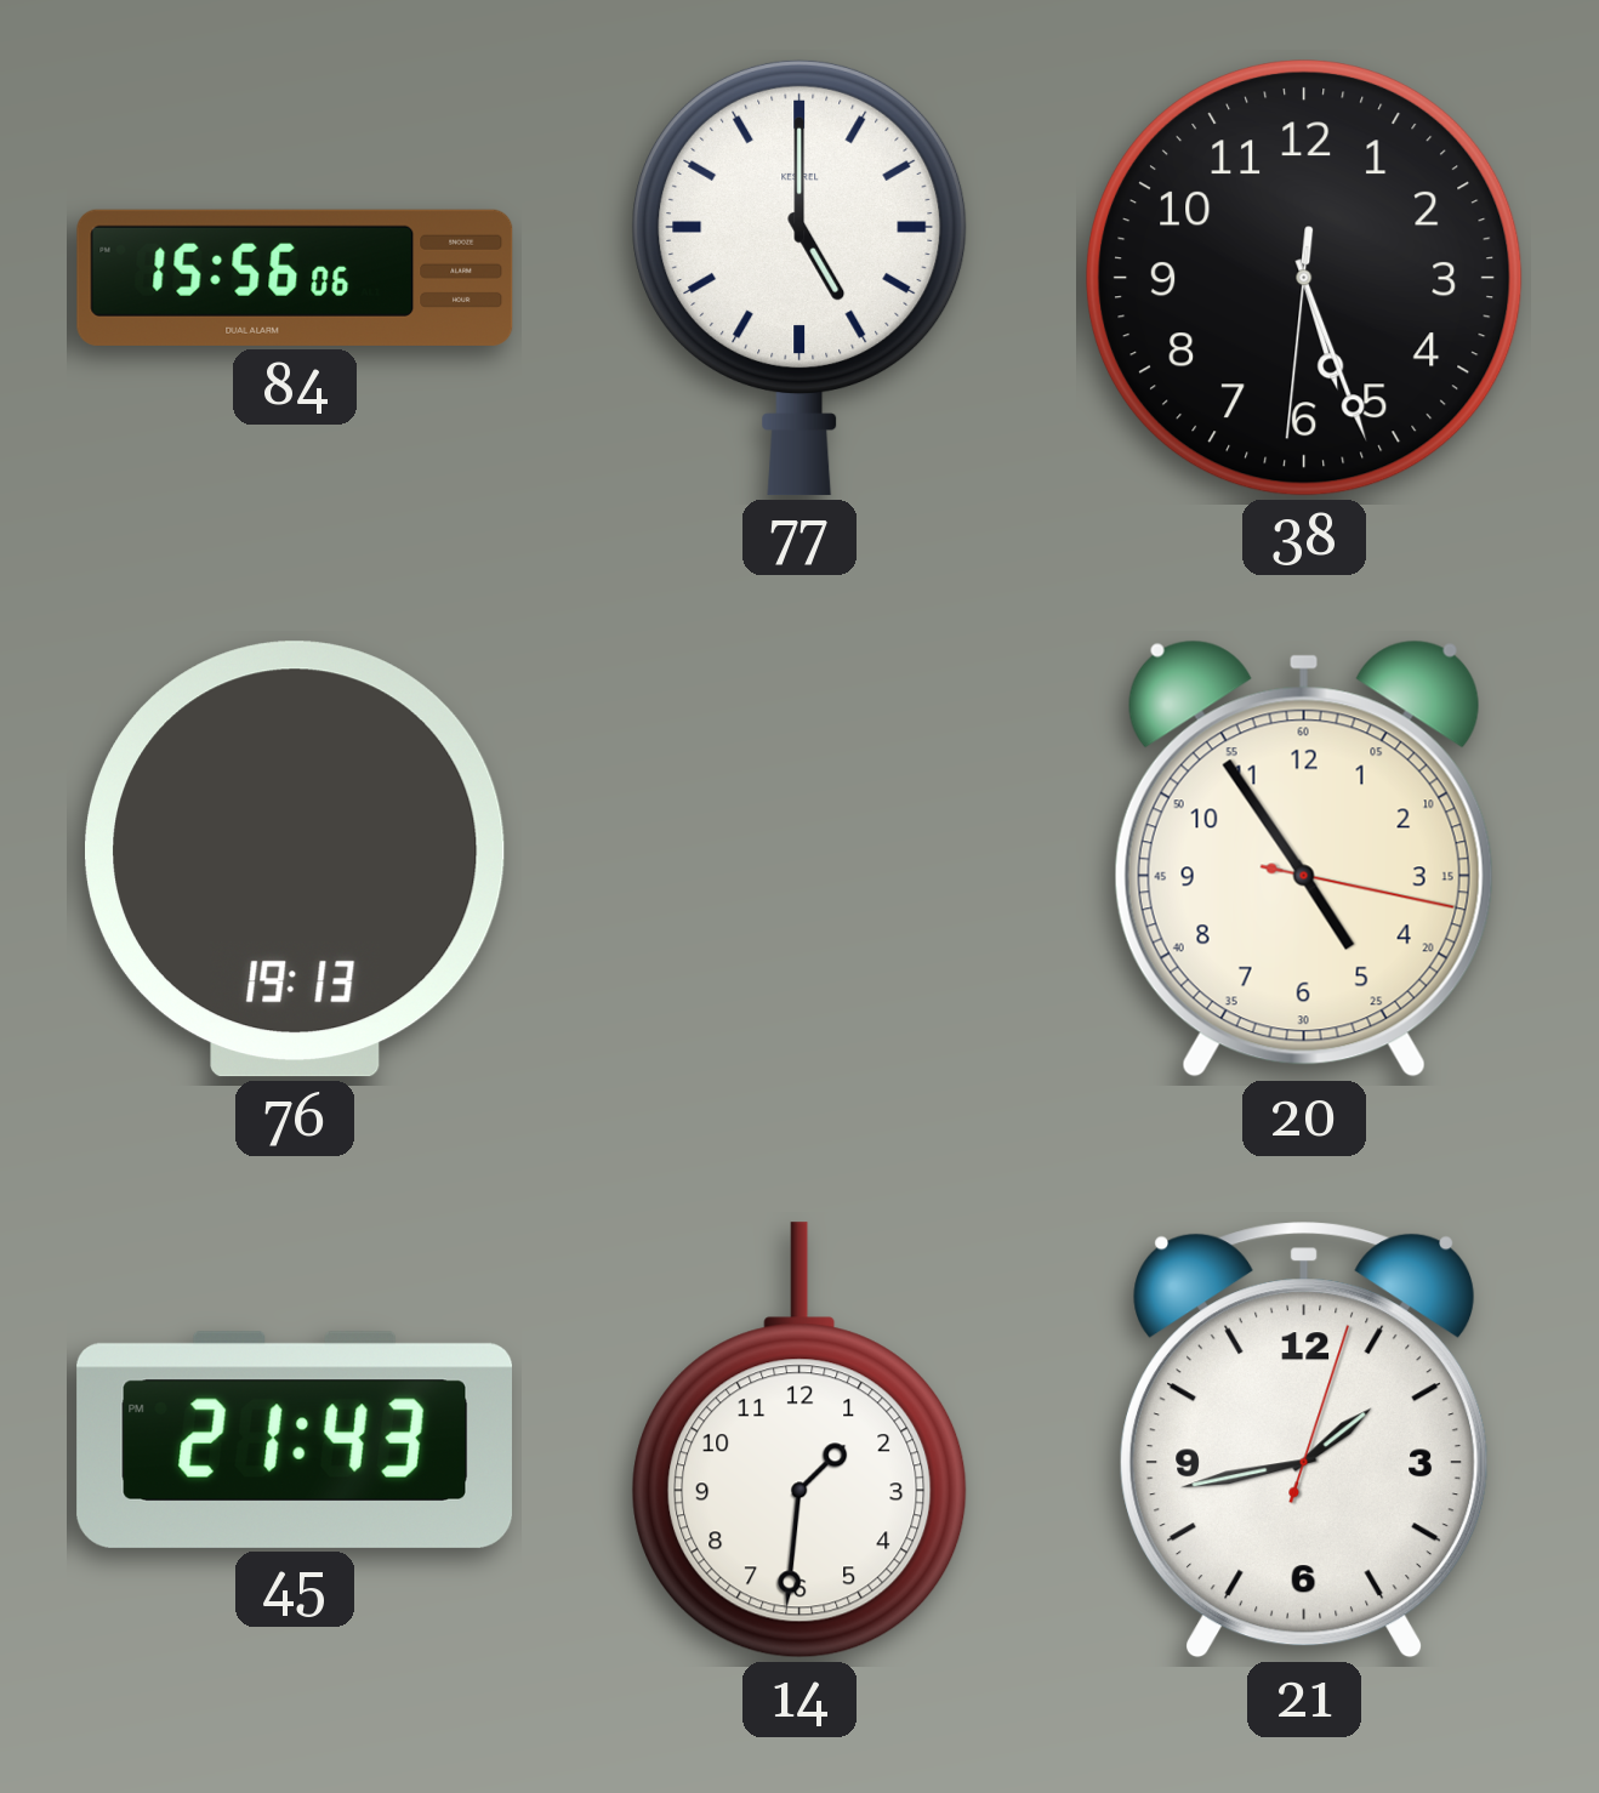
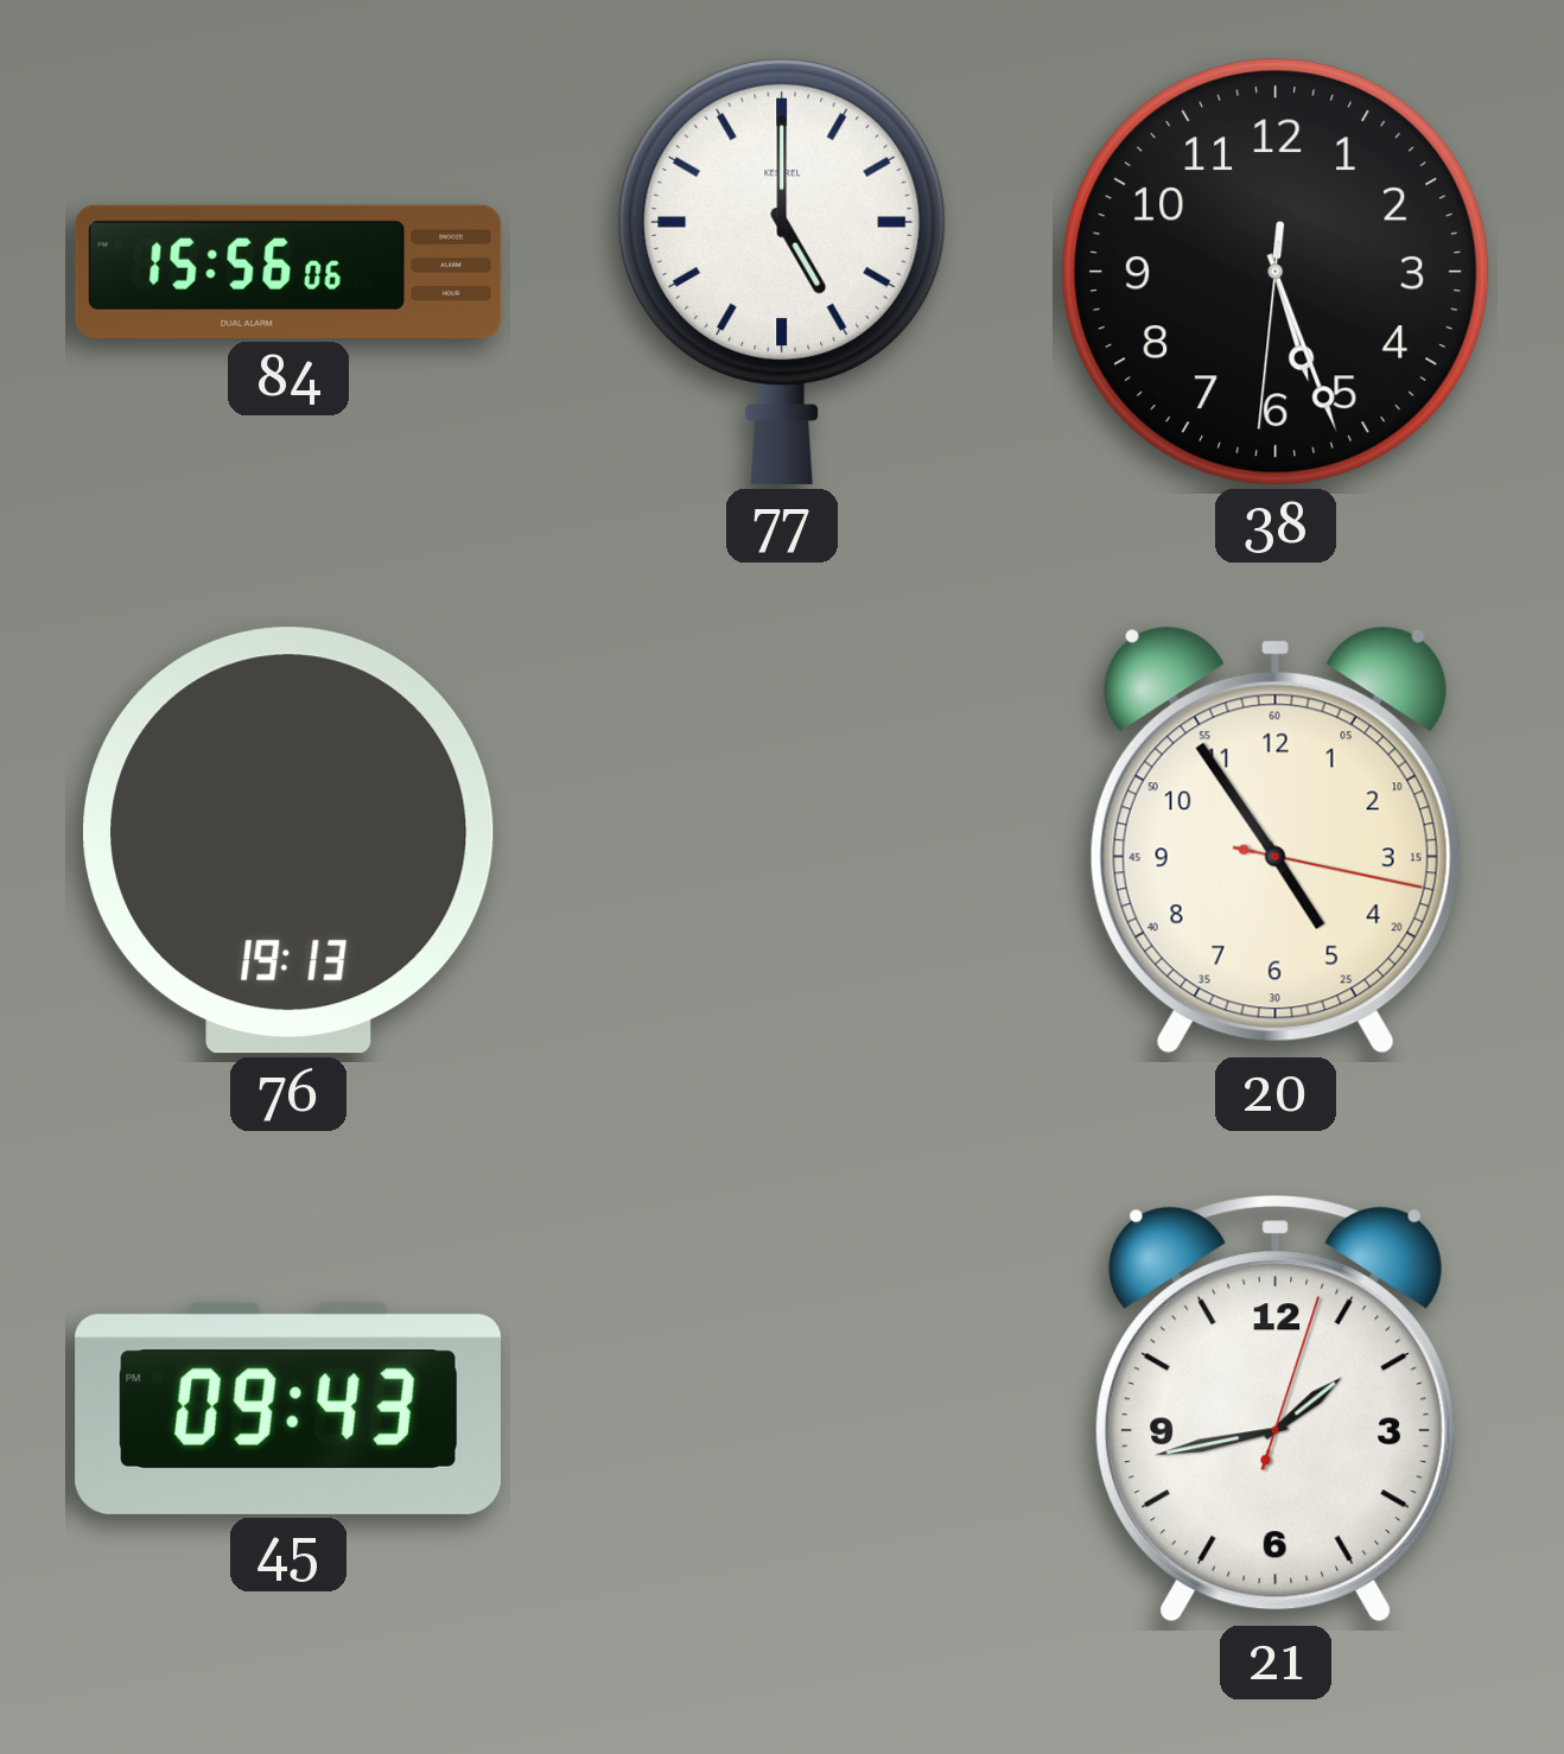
45: 21:43 -> 09:43 (287, 1409)
14: 1:31 -> none (800, 1440)
